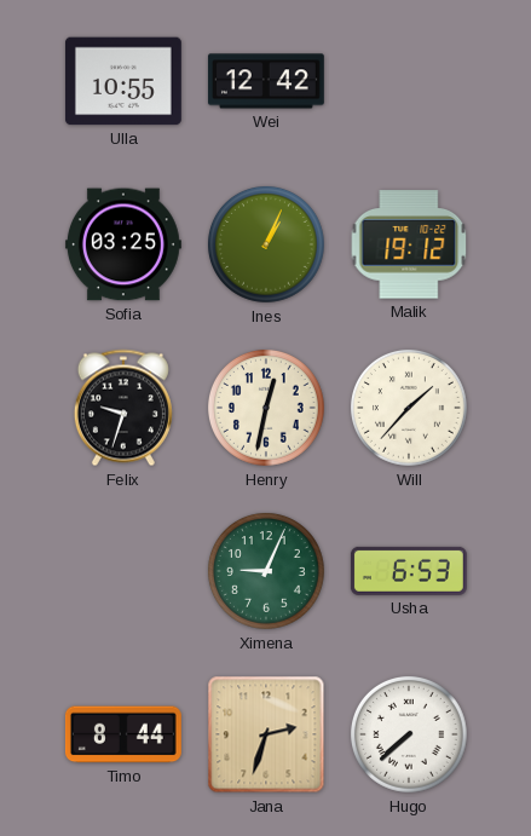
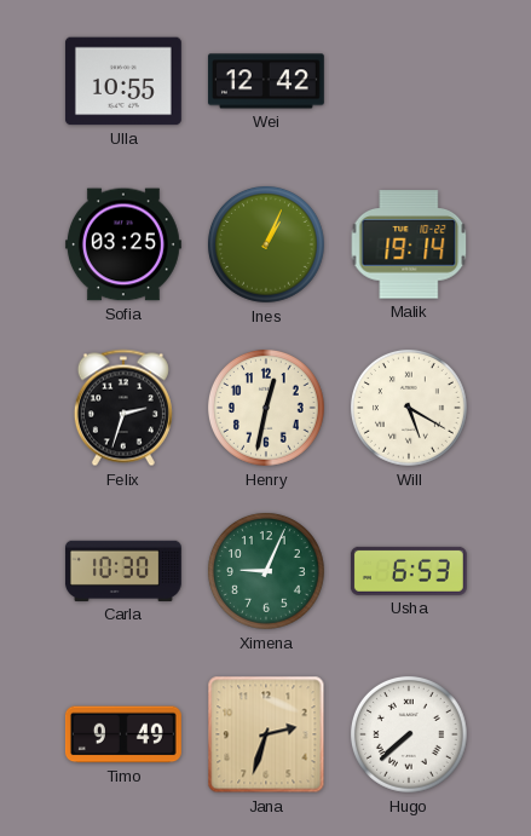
Malik: 19:12 -> 19:14 (409, 244)
Felix: 9:33 -> 2:33 (123, 408)
Will: 1:37 -> 5:20 (409, 408)
Carla: none -> 10:30 (123, 571)
Timo: 8:44 -> 9:49 (123, 734)
